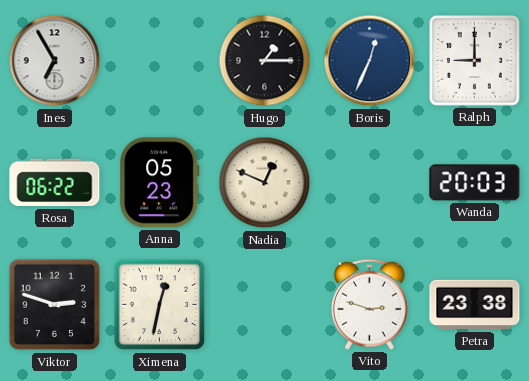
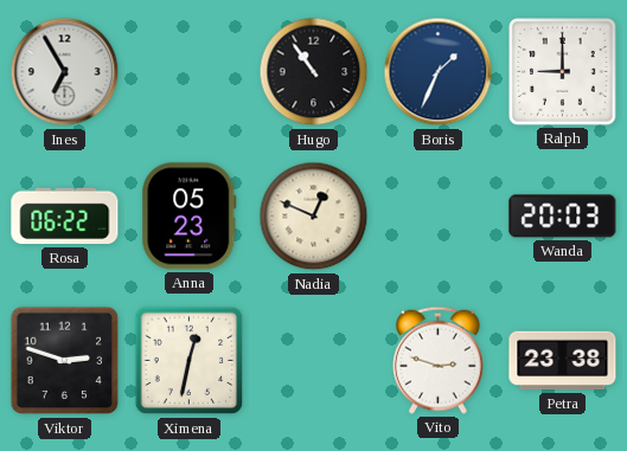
Hugo: 1:15 -> 10:54 (314, 72)
Boris: 12:34 -> 1:34 (439, 72)
